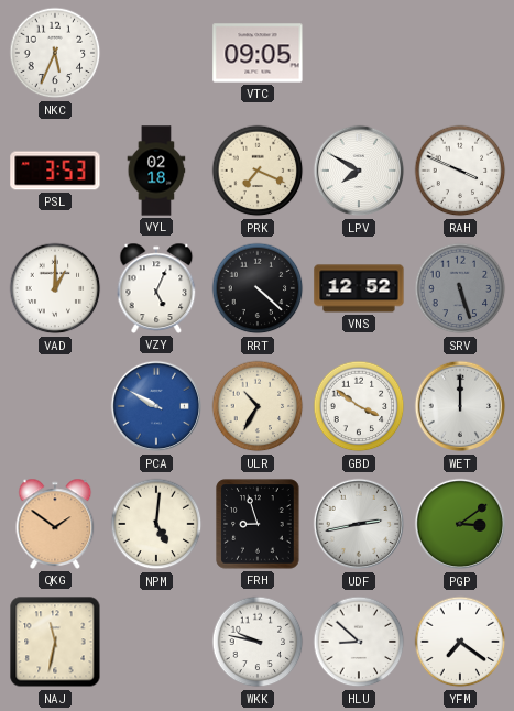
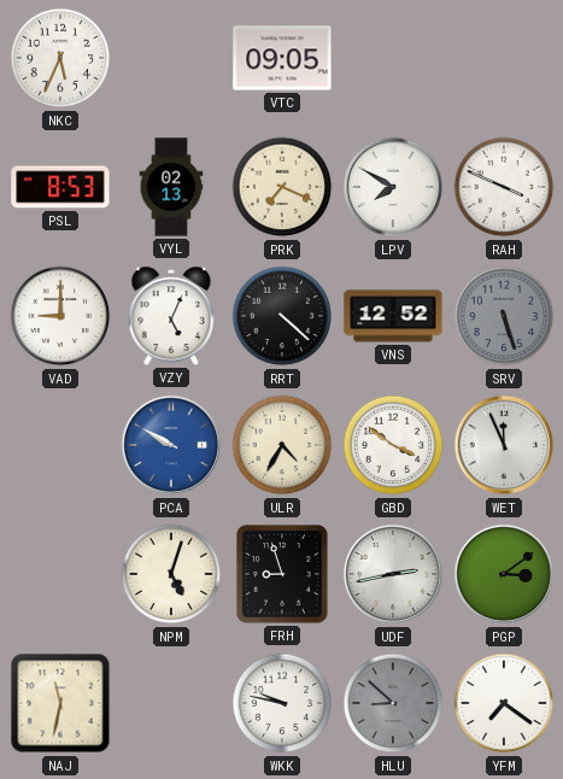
PSL: 3:53 -> 8:53 (60, 187)
VYL: 02:18 -> 02:13 (171, 187)
VAD: 1:00 -> 9:00 (60, 316)
ULR: 10:35 -> 4:35 (282, 445)
WET: 12:00 -> 11:56 (504, 445)
QKG: 1:51 -> none (55, 524)
NPM: 5:01 -> 5:03 (171, 574)
HLU dial: white -> grey (393, 703)
